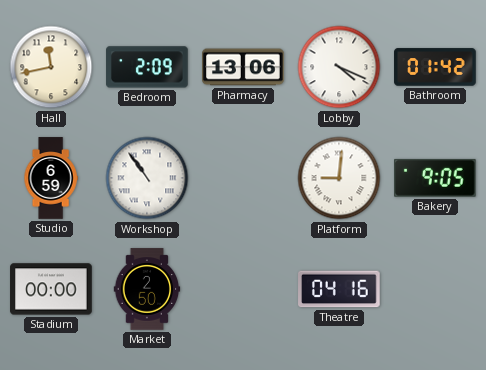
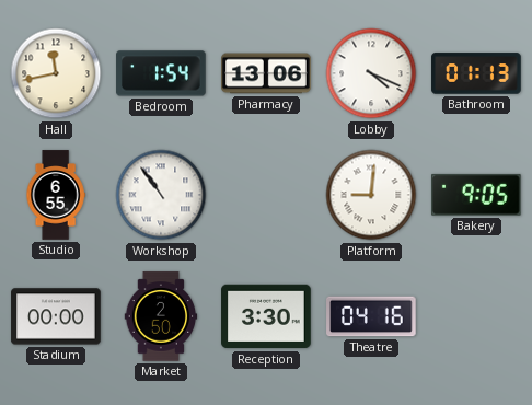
Bedroom: 2:09 -> 1:54 (161, 73)
Bathroom: 01:42 -> 01:13 (476, 73)
Studio: 6:59 -> 6:55 (56, 195)
Reception: none -> 3:30 (266, 316)
